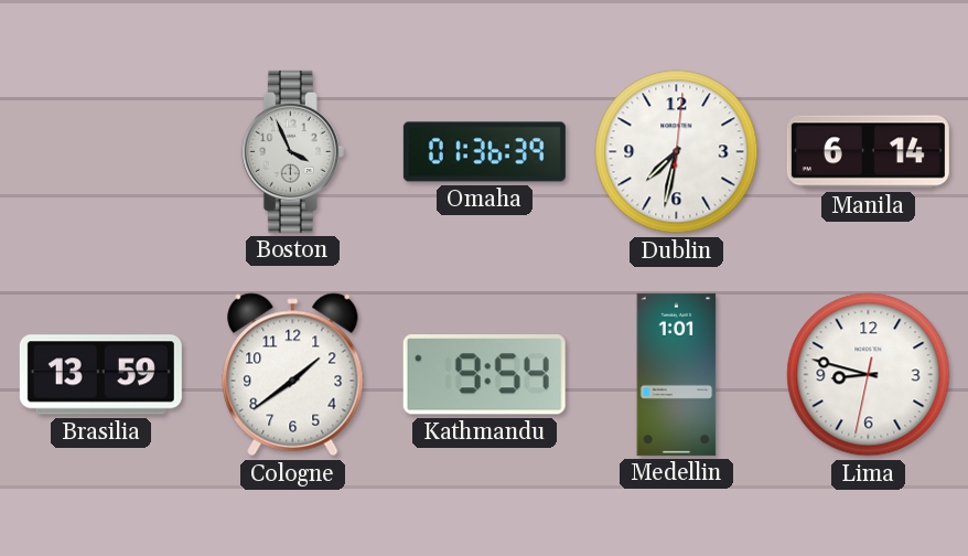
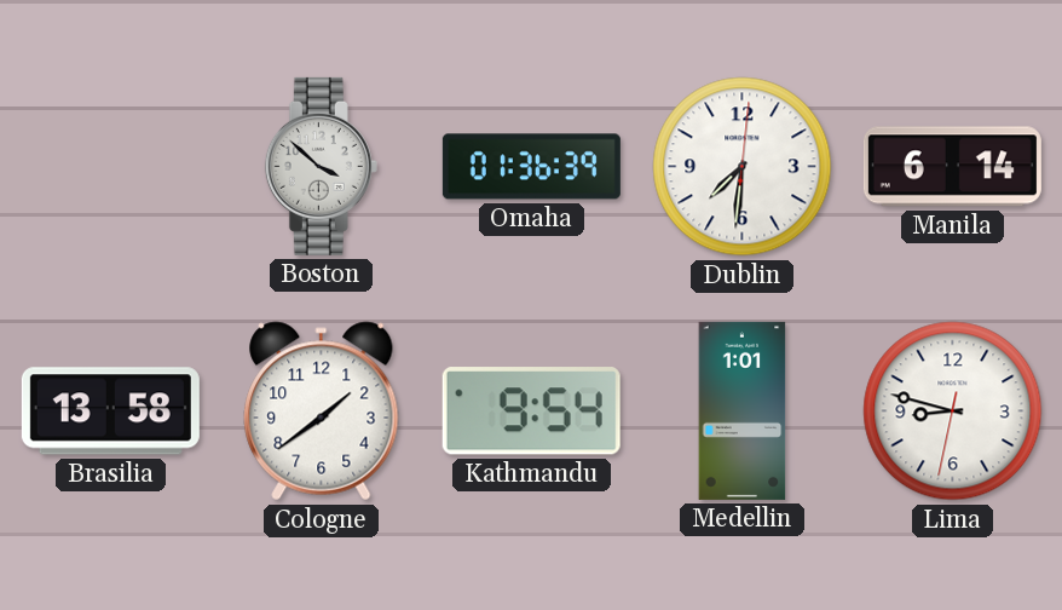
Boston: 3:56 -> 3:52 (321, 166)
Dublin: 7:32 -> 7:31 (743, 167)
Brasilia: 13:59 -> 13:58 (110, 412)
